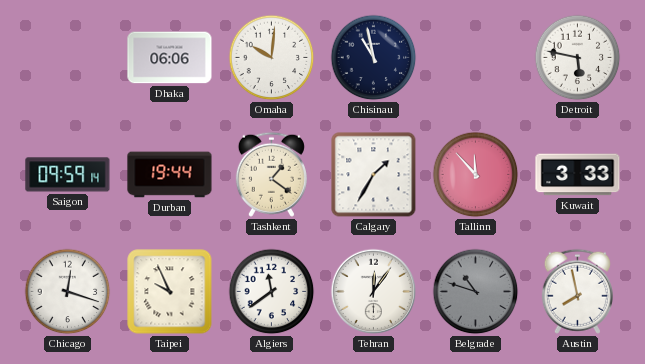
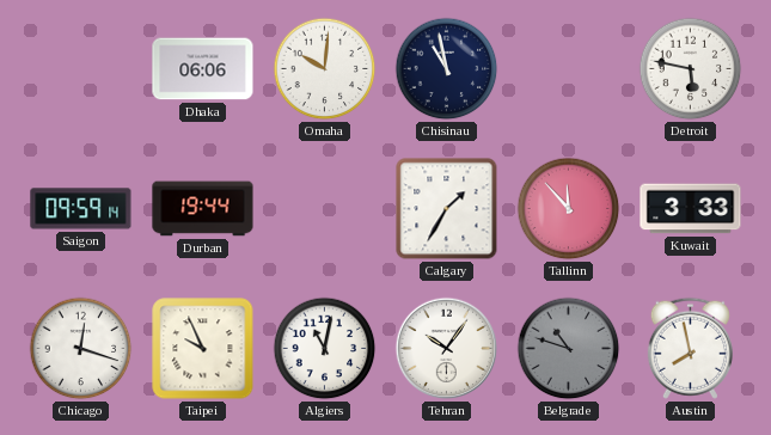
Tashkent: 1:21 -> none (271, 174)
Algiers: 11:39 -> 11:02 (325, 349)
Tehran: 12:06 -> 10:06 (447, 349)
